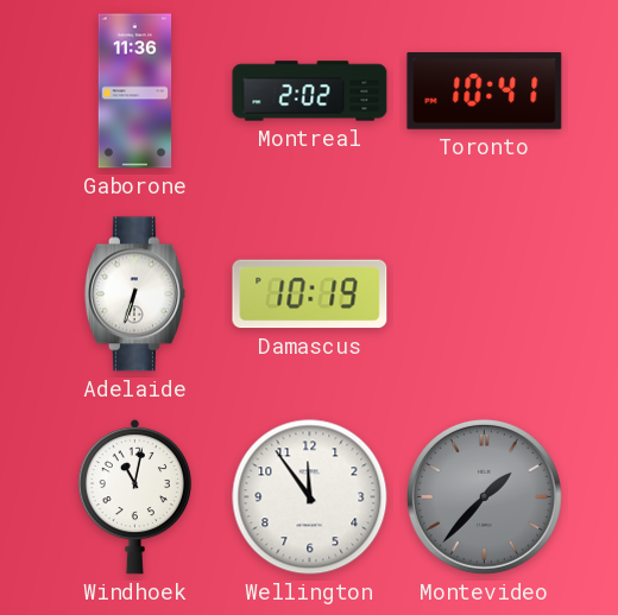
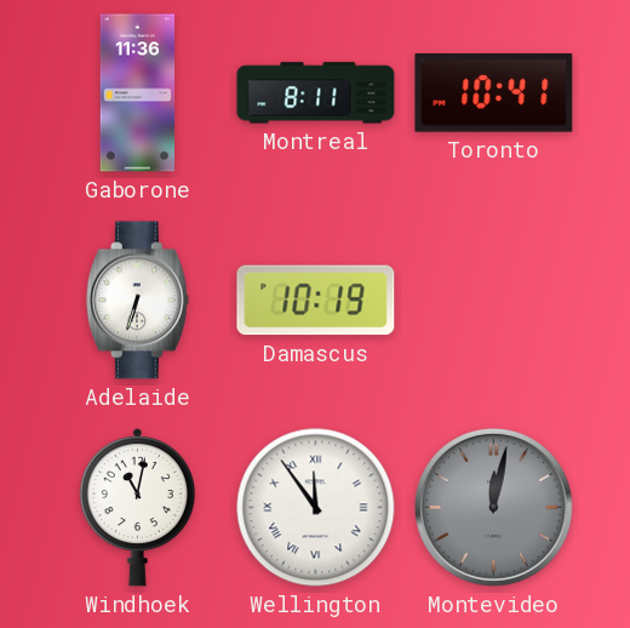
Montreal: 2:02 -> 8:11 (316, 93)
Wellington numerals: Arabic -> Roman (316, 508)
Montevideo: 1:37 -> 12:02 (493, 507)
